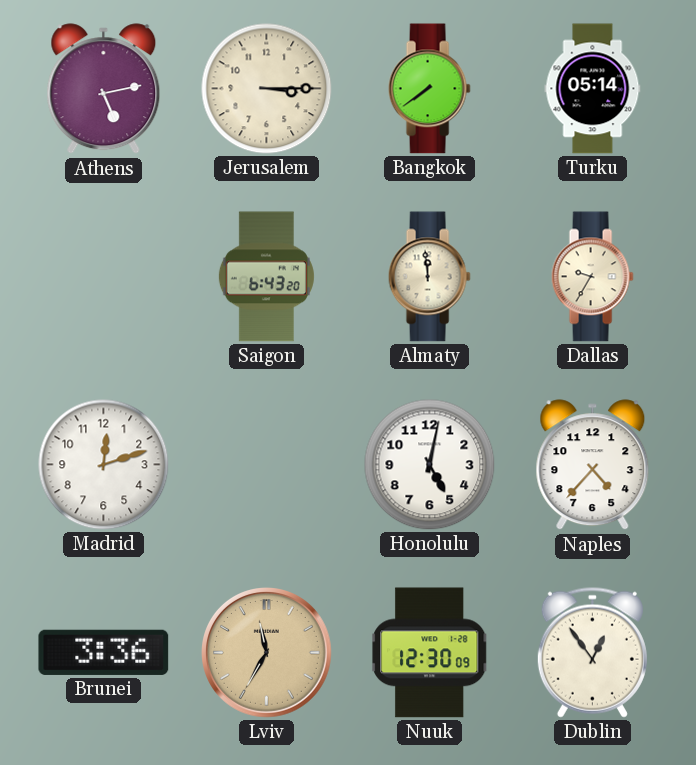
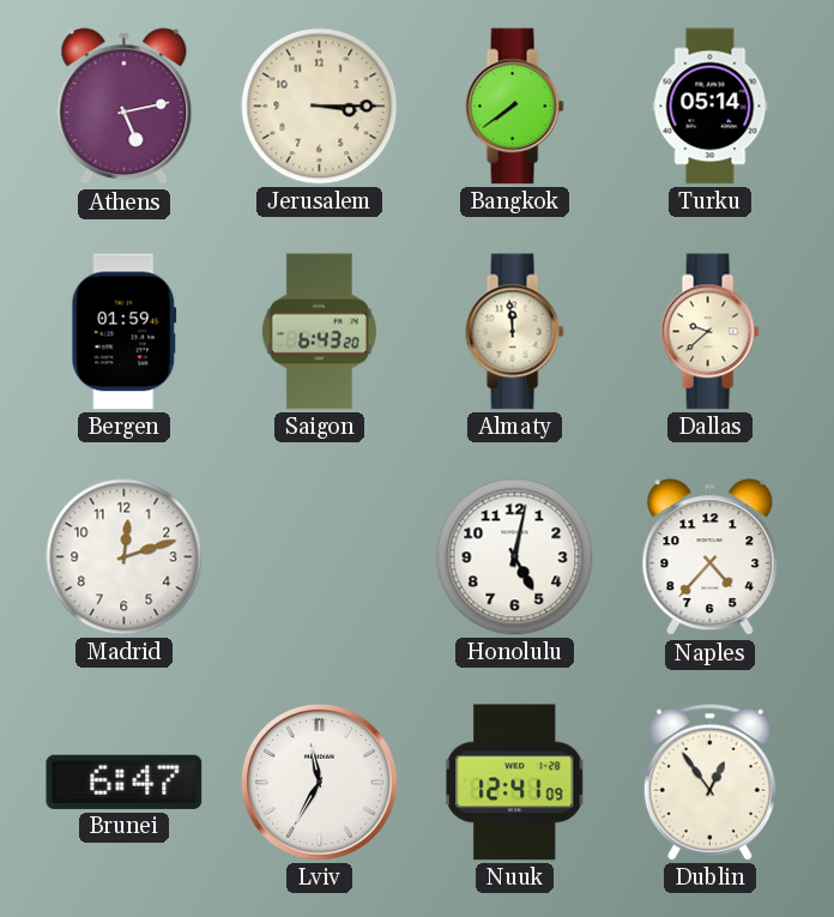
Bergen: none -> 01:59 (125, 332)
Dallas: 9:35 -> 9:38 (709, 332)
Brunei: 3:36 -> 6:47 (125, 782)
Lviv dial: champagne -> white (320, 783)
Nuuk: 12:30 -> 12:41 (515, 783)
